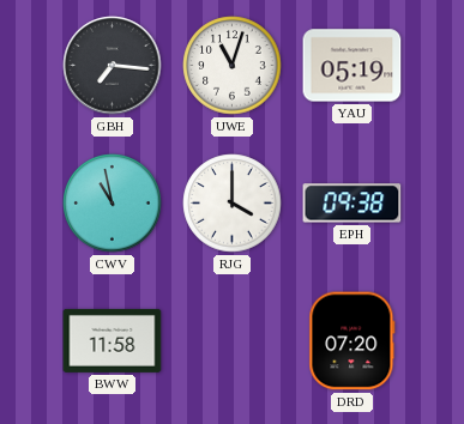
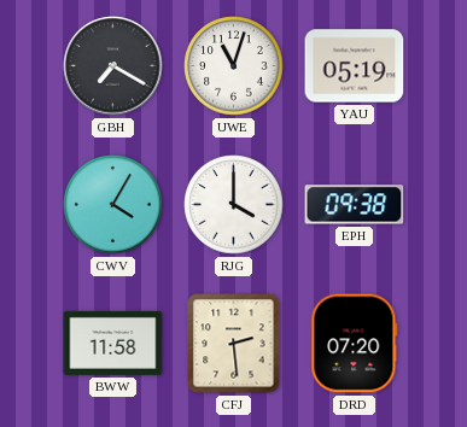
GBH: 7:16 -> 7:20 (113, 66)
CWV: 10:58 -> 4:05 (113, 205)
CFJ: none -> 2:29 (234, 344)
